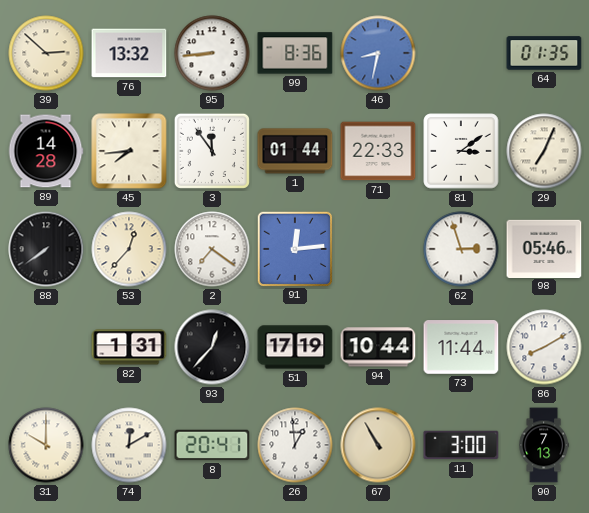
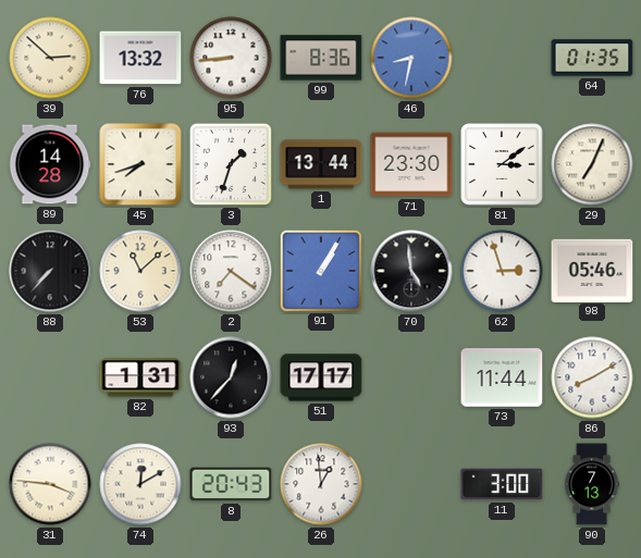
45: 7:44 -> 7:42 (140, 164)
3: 11:54 -> 1:33 (231, 164)
1: 01:44 -> 13:44 (321, 164)
71: 22:33 -> 23:30 (411, 164)
88: 7:39 -> 7:37 (50, 271)
53: 12:37 -> 11:08 (140, 271)
91: 12:14 -> 1:05 (320, 270)
70: none -> 4:59 (411, 271)
51: 17:19 -> 17:17 (321, 377)
94: 10:44 -> none (378, 347)
31: 10:00 -> 3:46 (50, 484)
8: 20:41 -> 20:43 (231, 484)
67: 10:55 -> none (378, 445)
